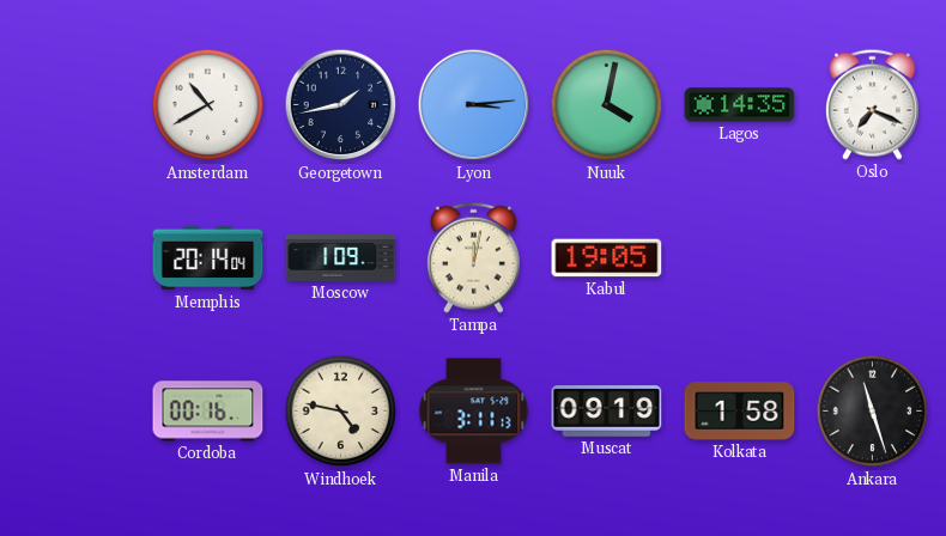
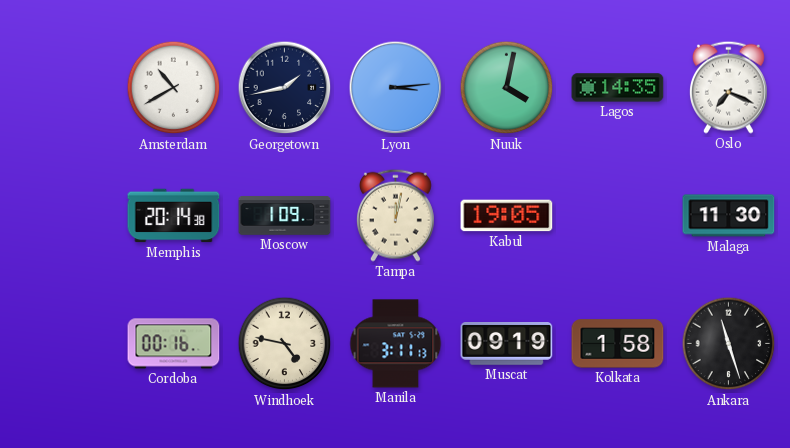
Memphis: 20:14:04 -> 20:14:38 (174, 216)
Malaga: none -> 11:30 (729, 216)
